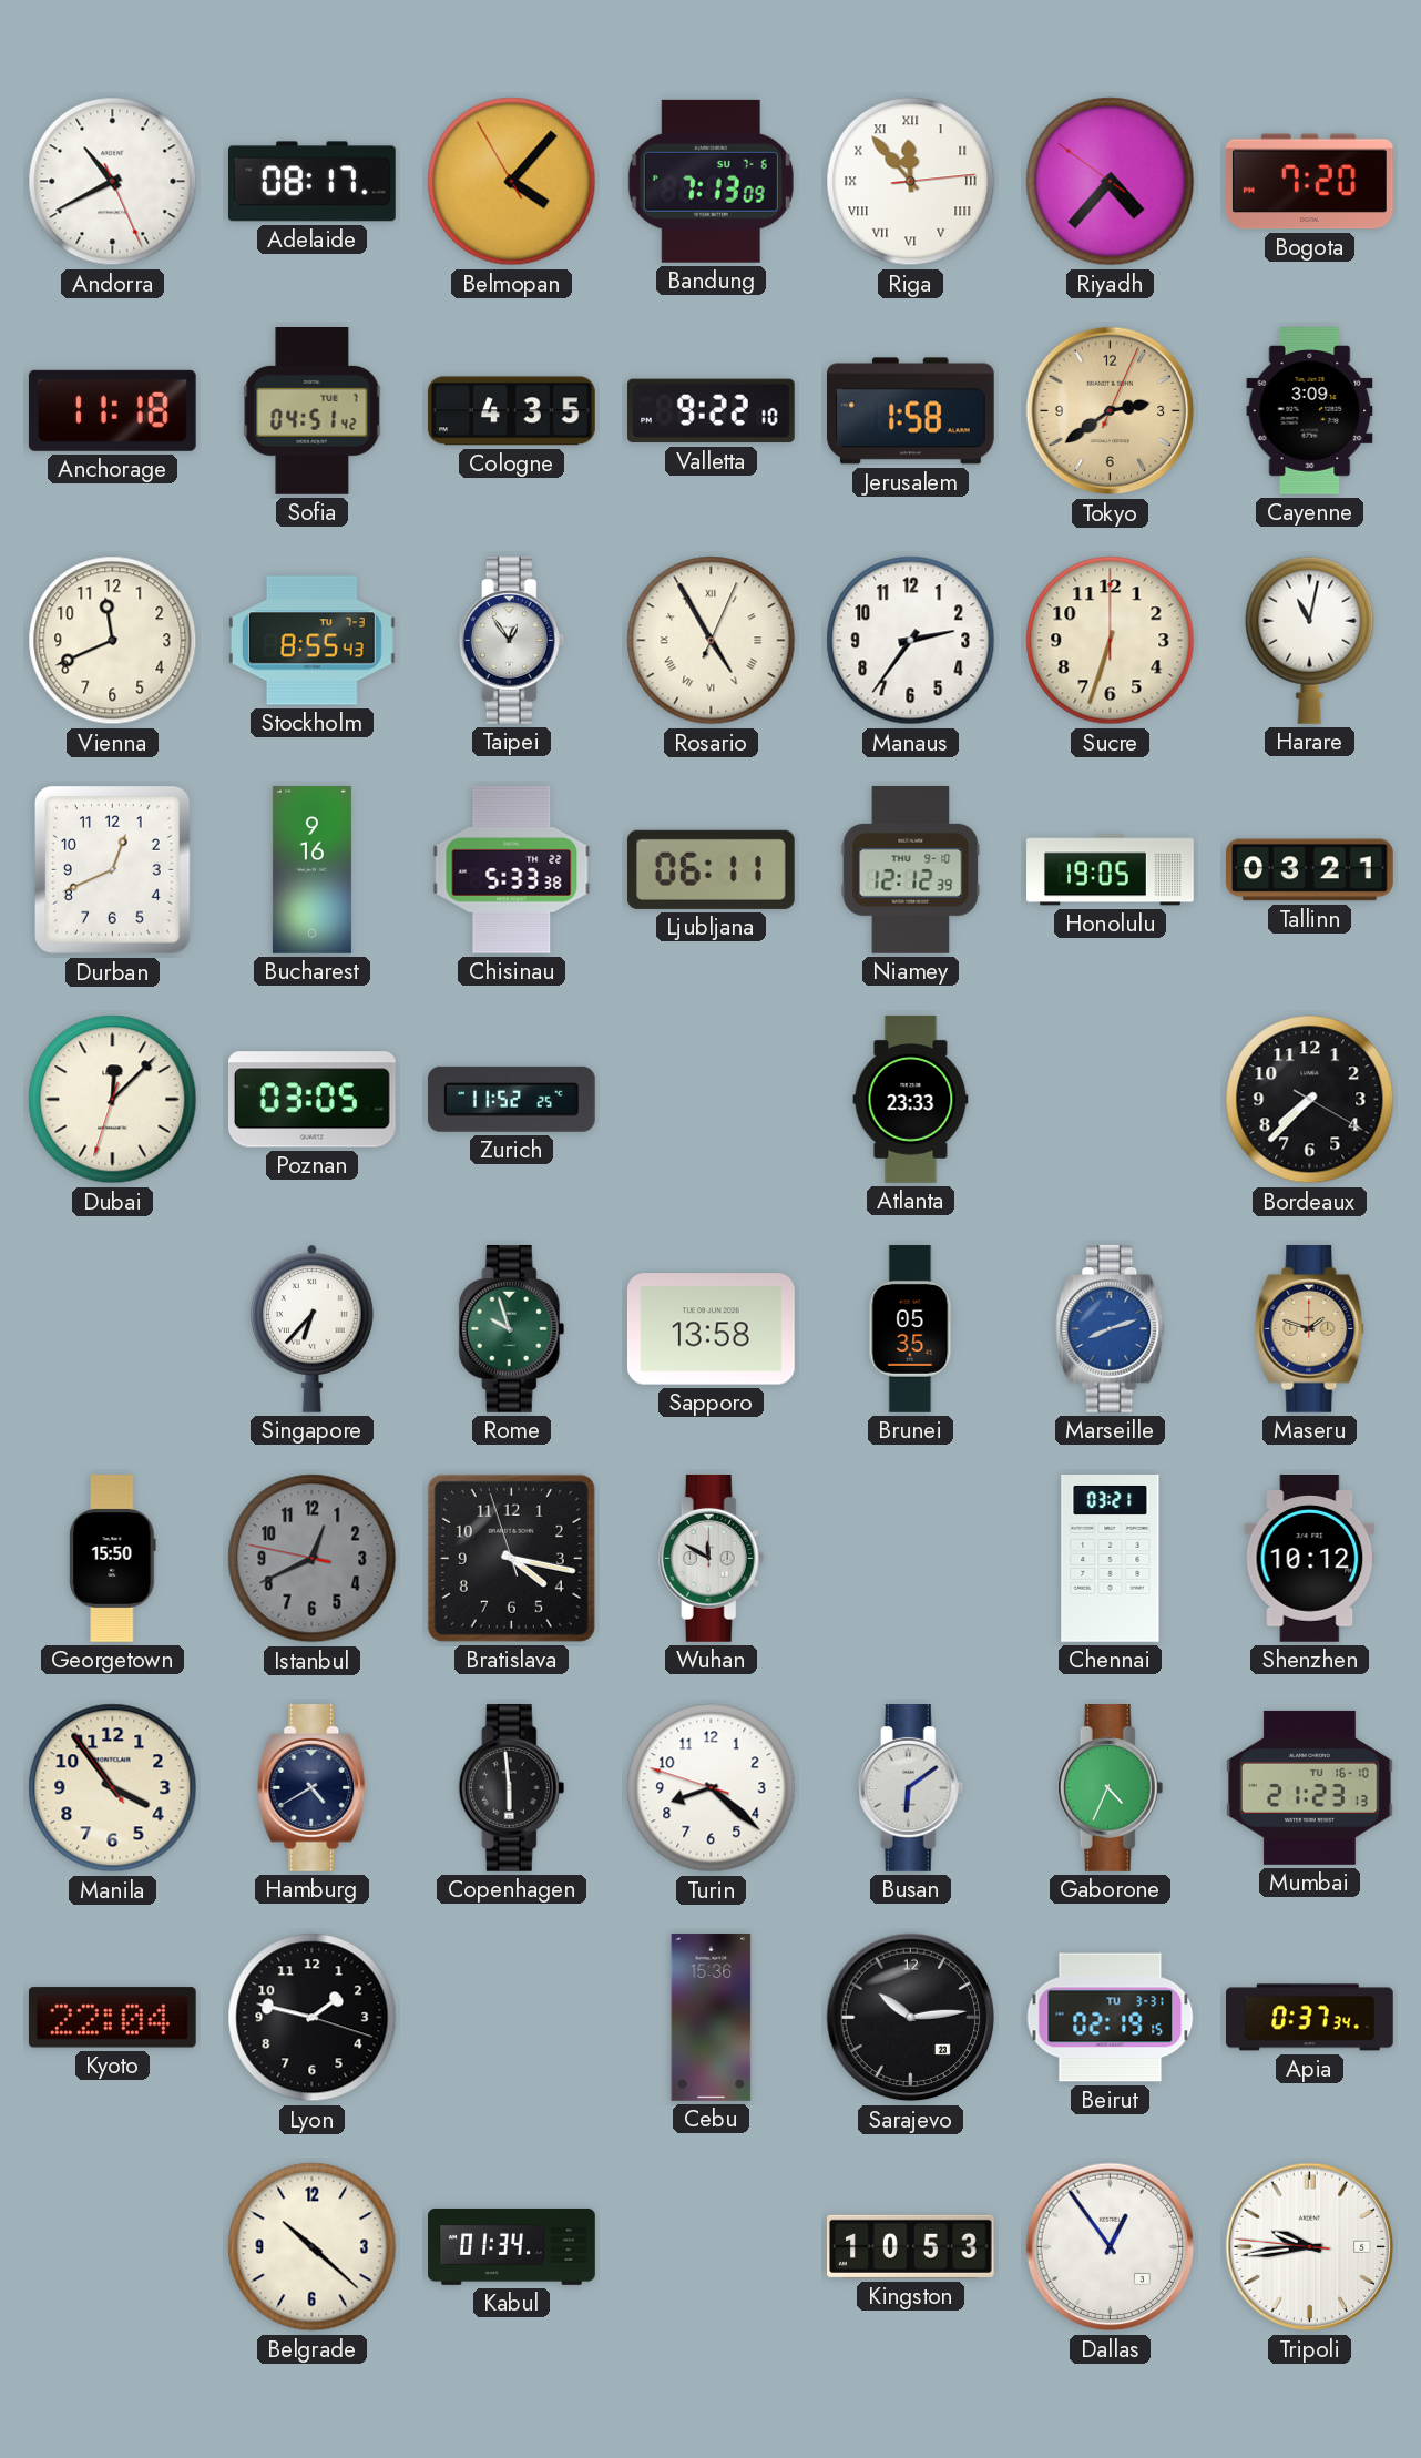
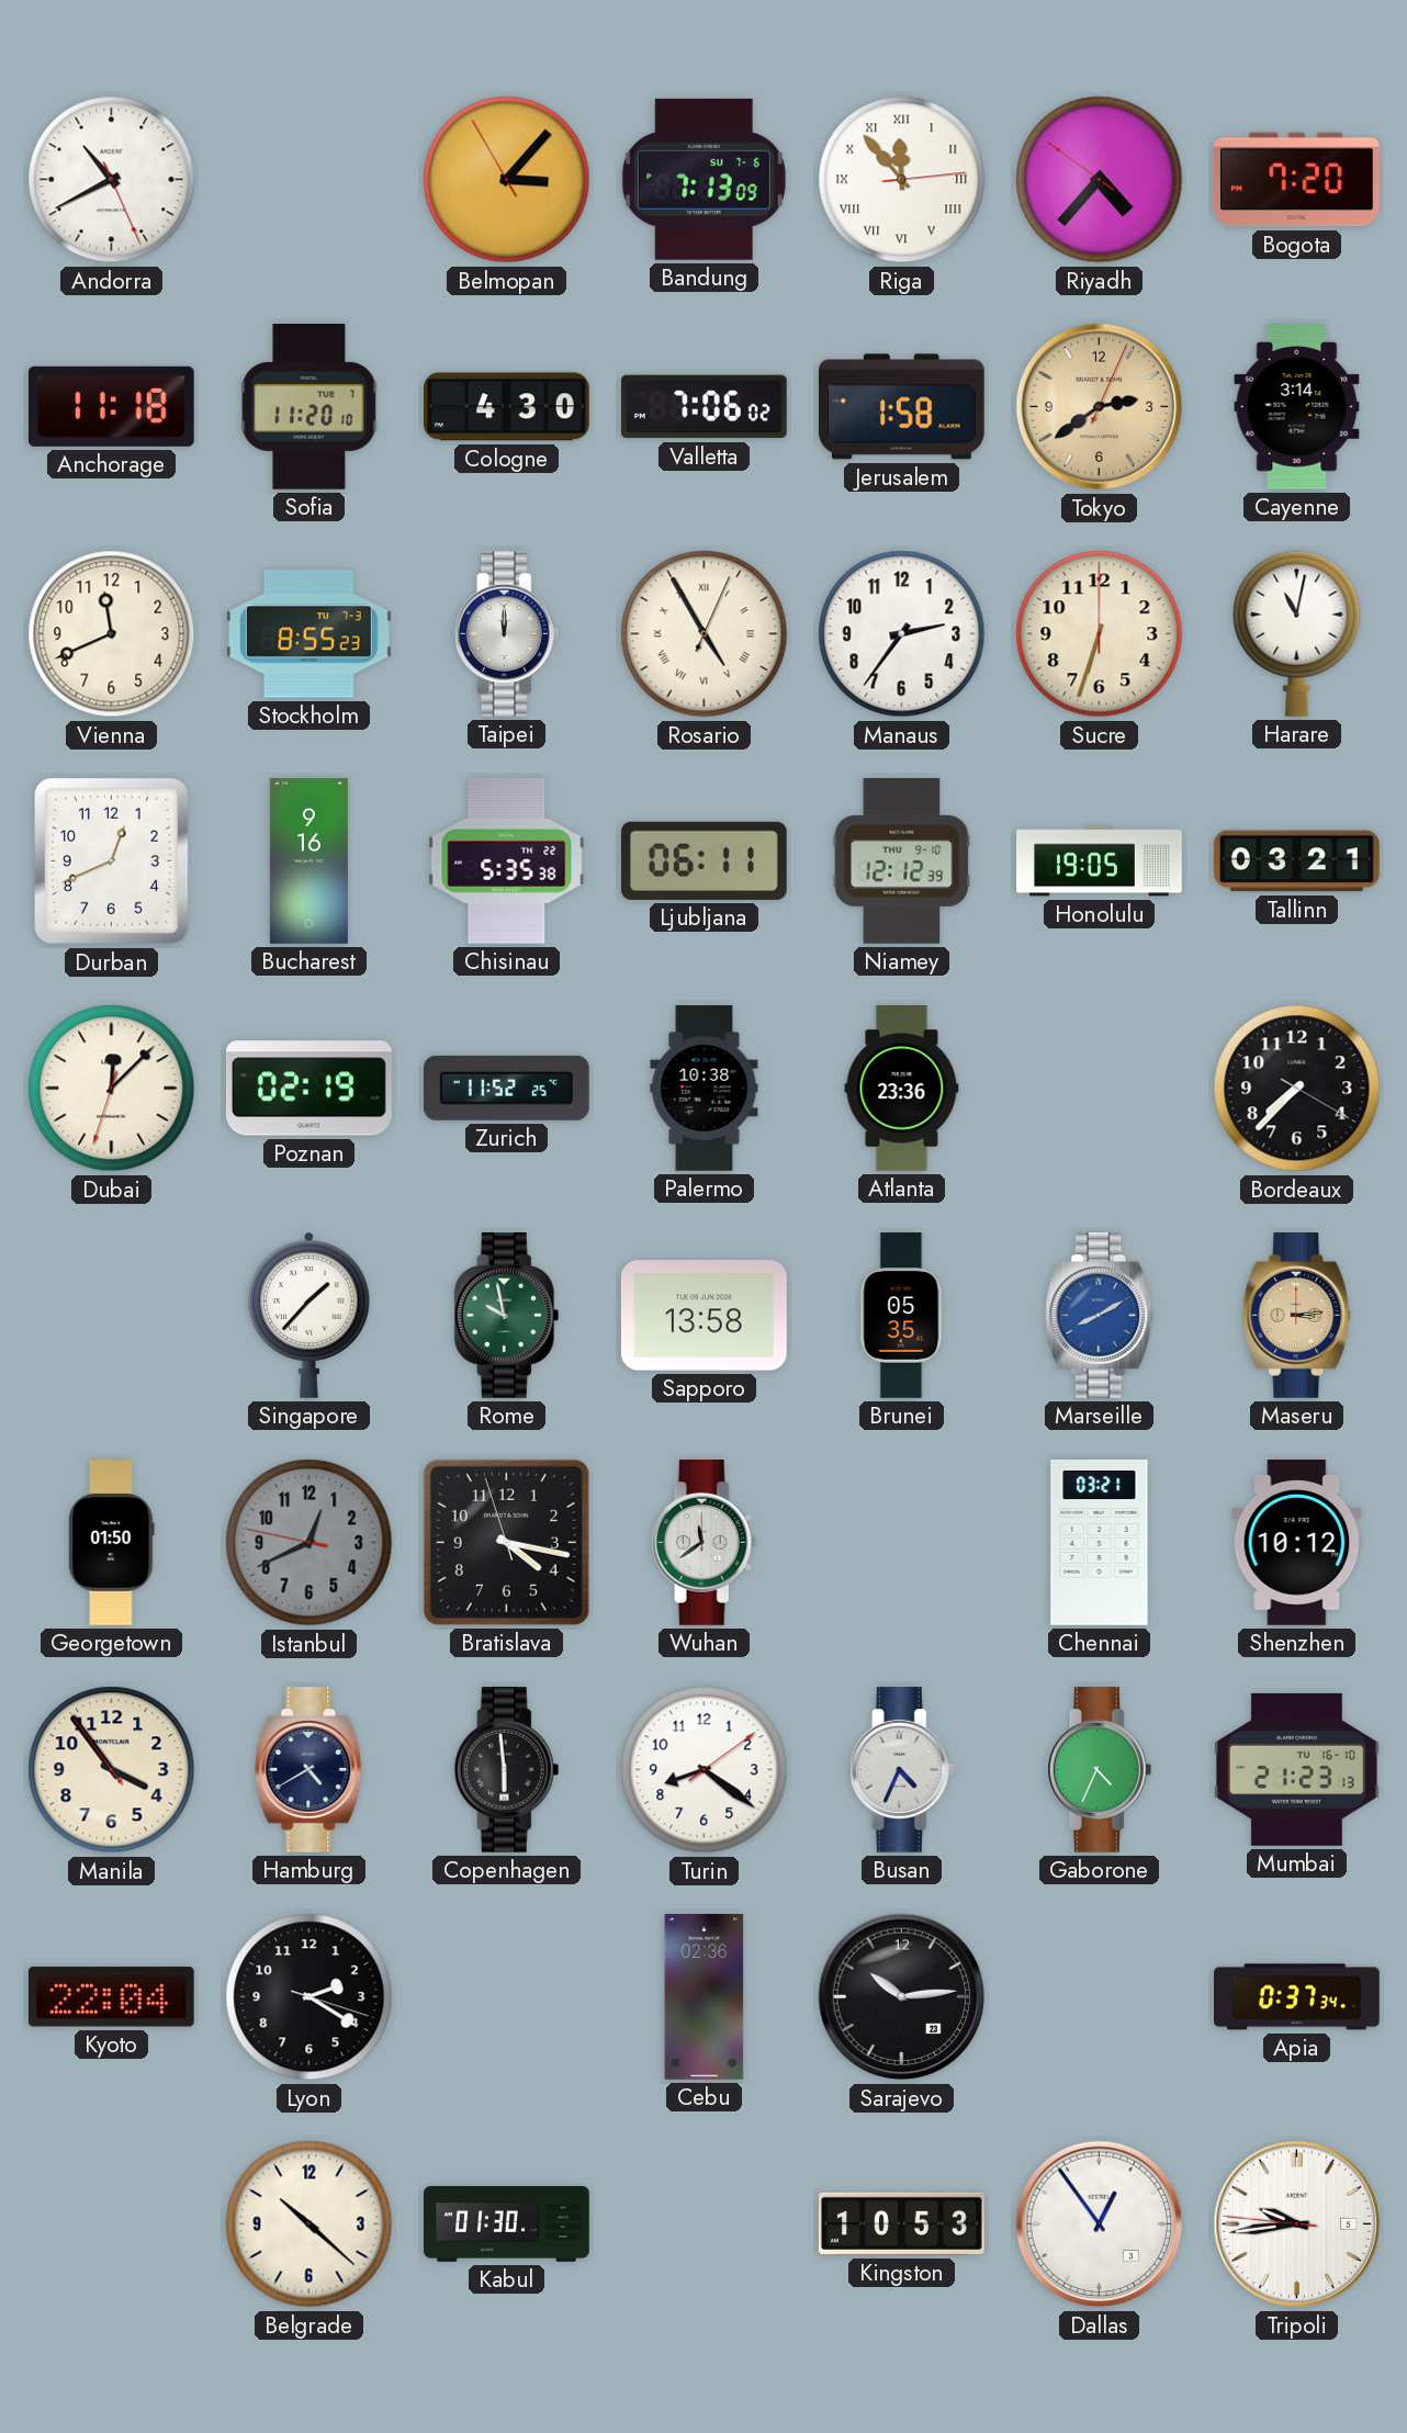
Adelaide: 08:17 -> none (313, 182)
Belmopan: 4:06 -> 3:06 (507, 180)
Sofia: 04:51 -> 11:20 (309, 407)
Cologne: 4:35 -> 4:30 (506, 407)
Valletta: 9:22 -> 7:06 (705, 407)
Cayenne: 3:09 -> 3:14 (1297, 407)
Stockholm: 8:55:43 -> 8:55:23 (308, 634)
Taipei: 12:54 -> 12:00 (507, 634)
Chisinau: 5:33 -> 5:35 (507, 860)
Poznan: 03:05 -> 02:19 (308, 1089)
Palermo: none -> 10:38 (705, 1089)
Atlanta: 23:33 -> 23:36 (902, 1089)
Singapore: 6:37 -> 1:37 (309, 1315)
Rome: 9:57 -> 9:58 (507, 1316)
Marseille: 8:12 -> 8:10 (1100, 1316)
Maseru: 1:48 -> 3:14 (1297, 1316)
Georgetown: 15:50 -> 01:50 (112, 1543)
Wuhan: 11:50 -> 11:39 (705, 1543)
Turin: 8:21:48 -> 8:21:09 (705, 1770)
Busan: 6:09 -> 4:34 (902, 1770)
Lyon: 1:47 -> 2:20 (309, 1997)
Cebu: 15:36 -> 02:36 (705, 1997)
Beirut: 02:19 -> none (1111, 2018)
Kabul: 01:34 -> 01:30 (507, 2223)
